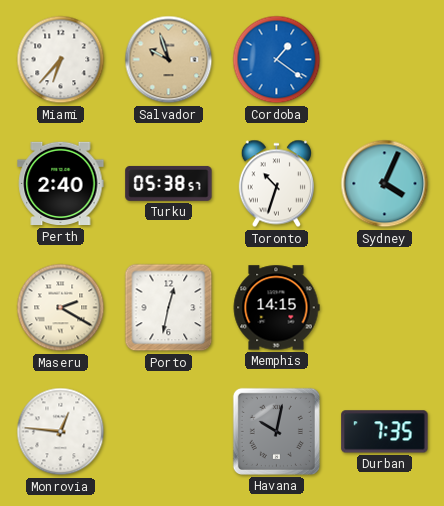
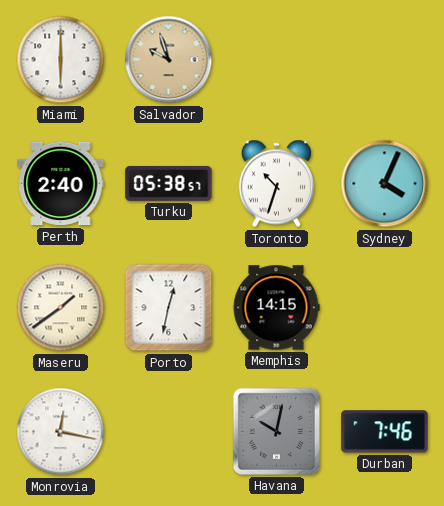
Miami: 6:37 -> 6:00 (61, 60)
Cordoba: 1:21 -> none (277, 60)
Maseru: 2:20 -> 1:39 (61, 308)
Monrovia: 12:46 -> 12:17 (61, 432)
Durban: 7:35 -> 7:46 (385, 432)
